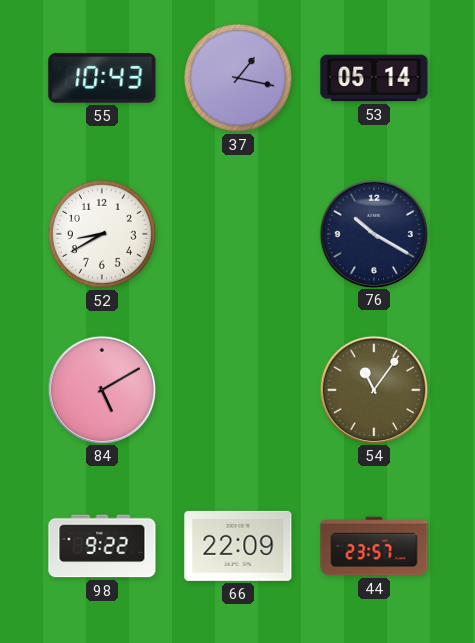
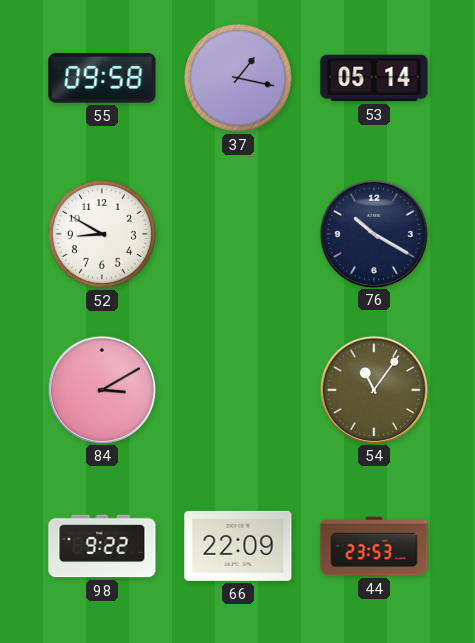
55: 10:43 -> 09:58 (102, 78)
52: 8:40 -> 8:50 (102, 234)
84: 5:10 -> 3:10 (101, 389)
44: 23:57 -> 23:53 (374, 546)
